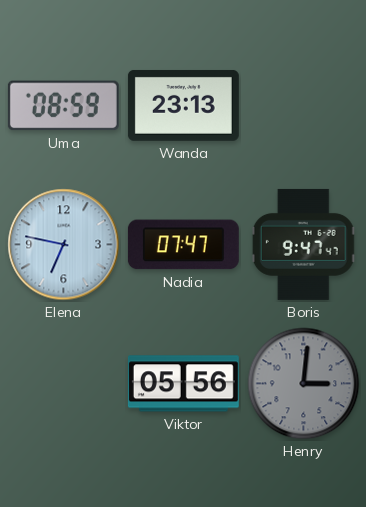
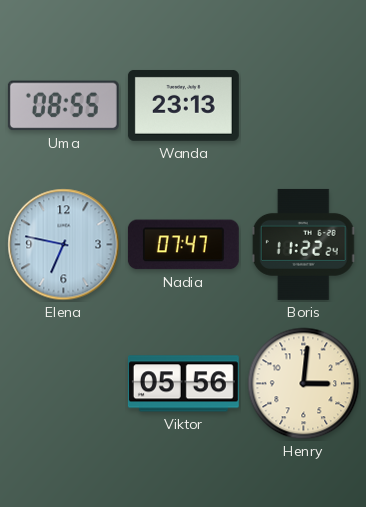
Uma: 08:59 -> 08:55 (63, 106)
Boris: 9:47 -> 11:22 (304, 244)
Henry dial: grey -> cream (304, 384)
